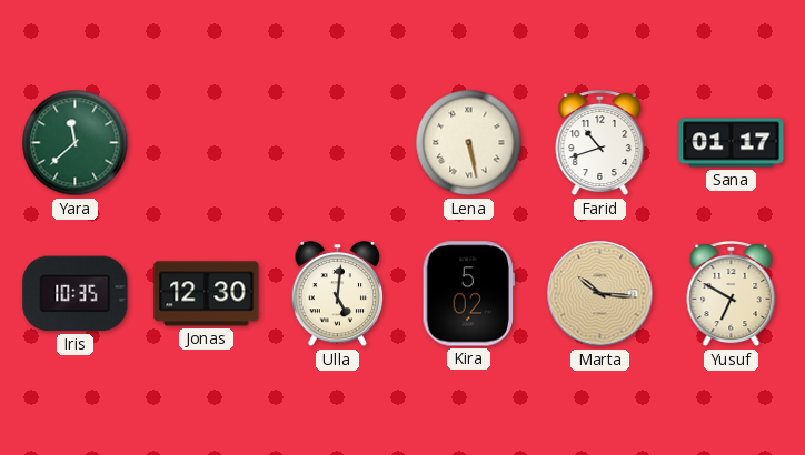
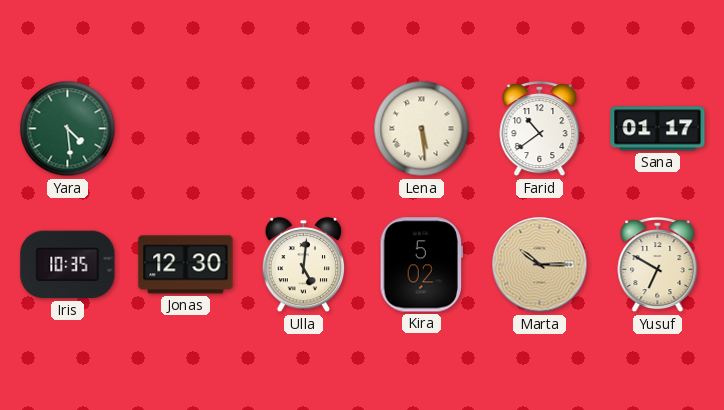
Yara: 11:38 -> 4:29 (68, 129)
Lena: 5:28 -> 5:29 (422, 129)
Farid: 10:42 -> 10:39 (540, 130)
Marta: 10:16 -> 10:15 (540, 265)
